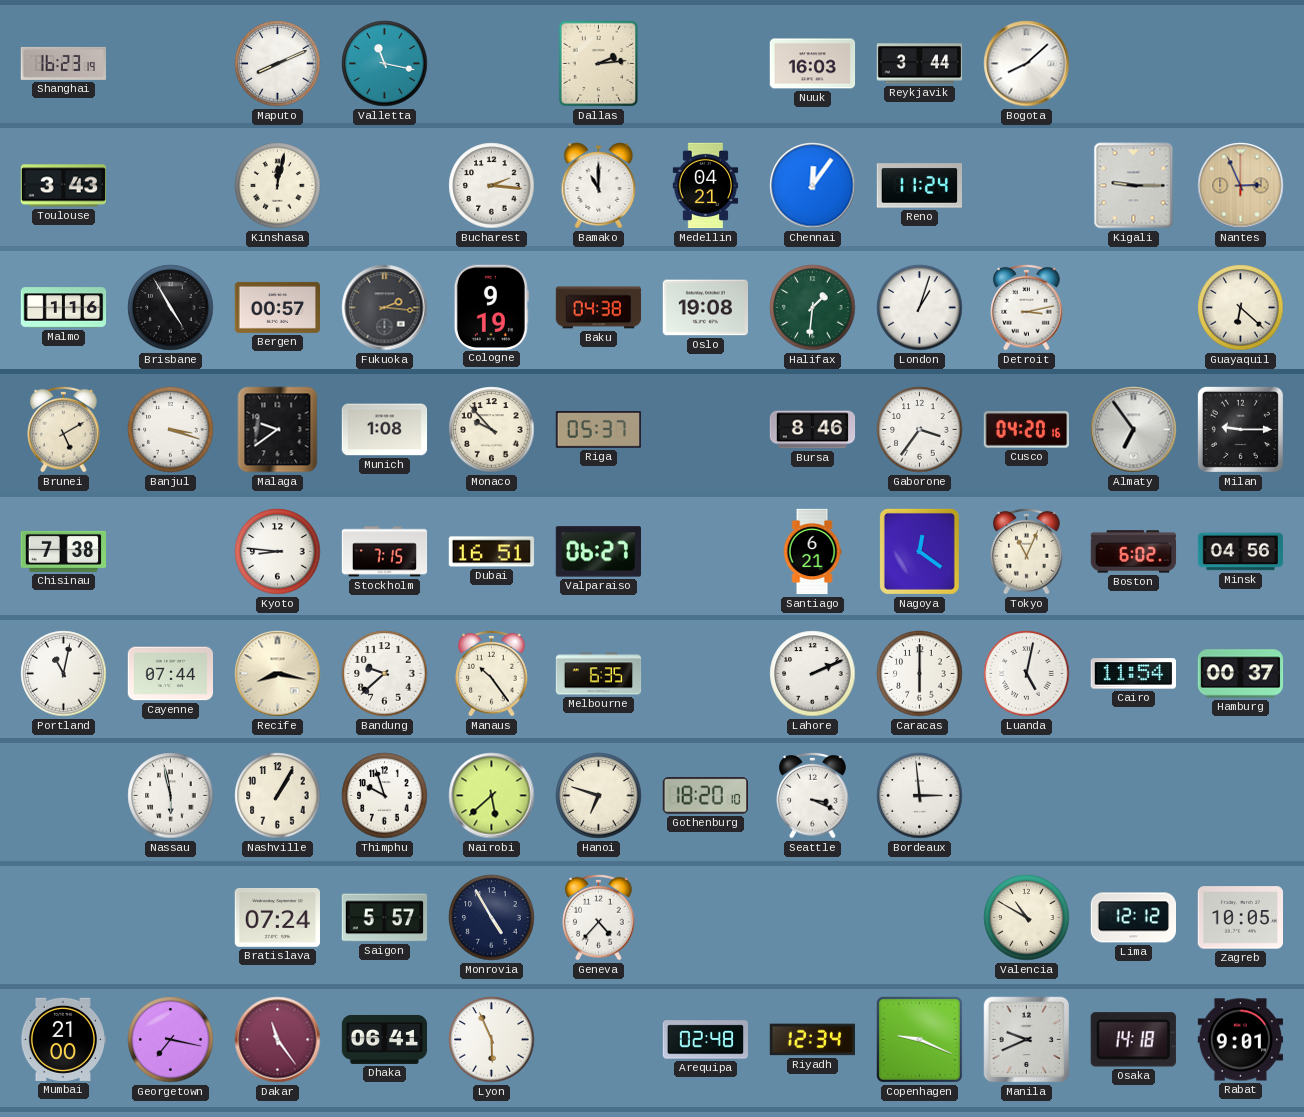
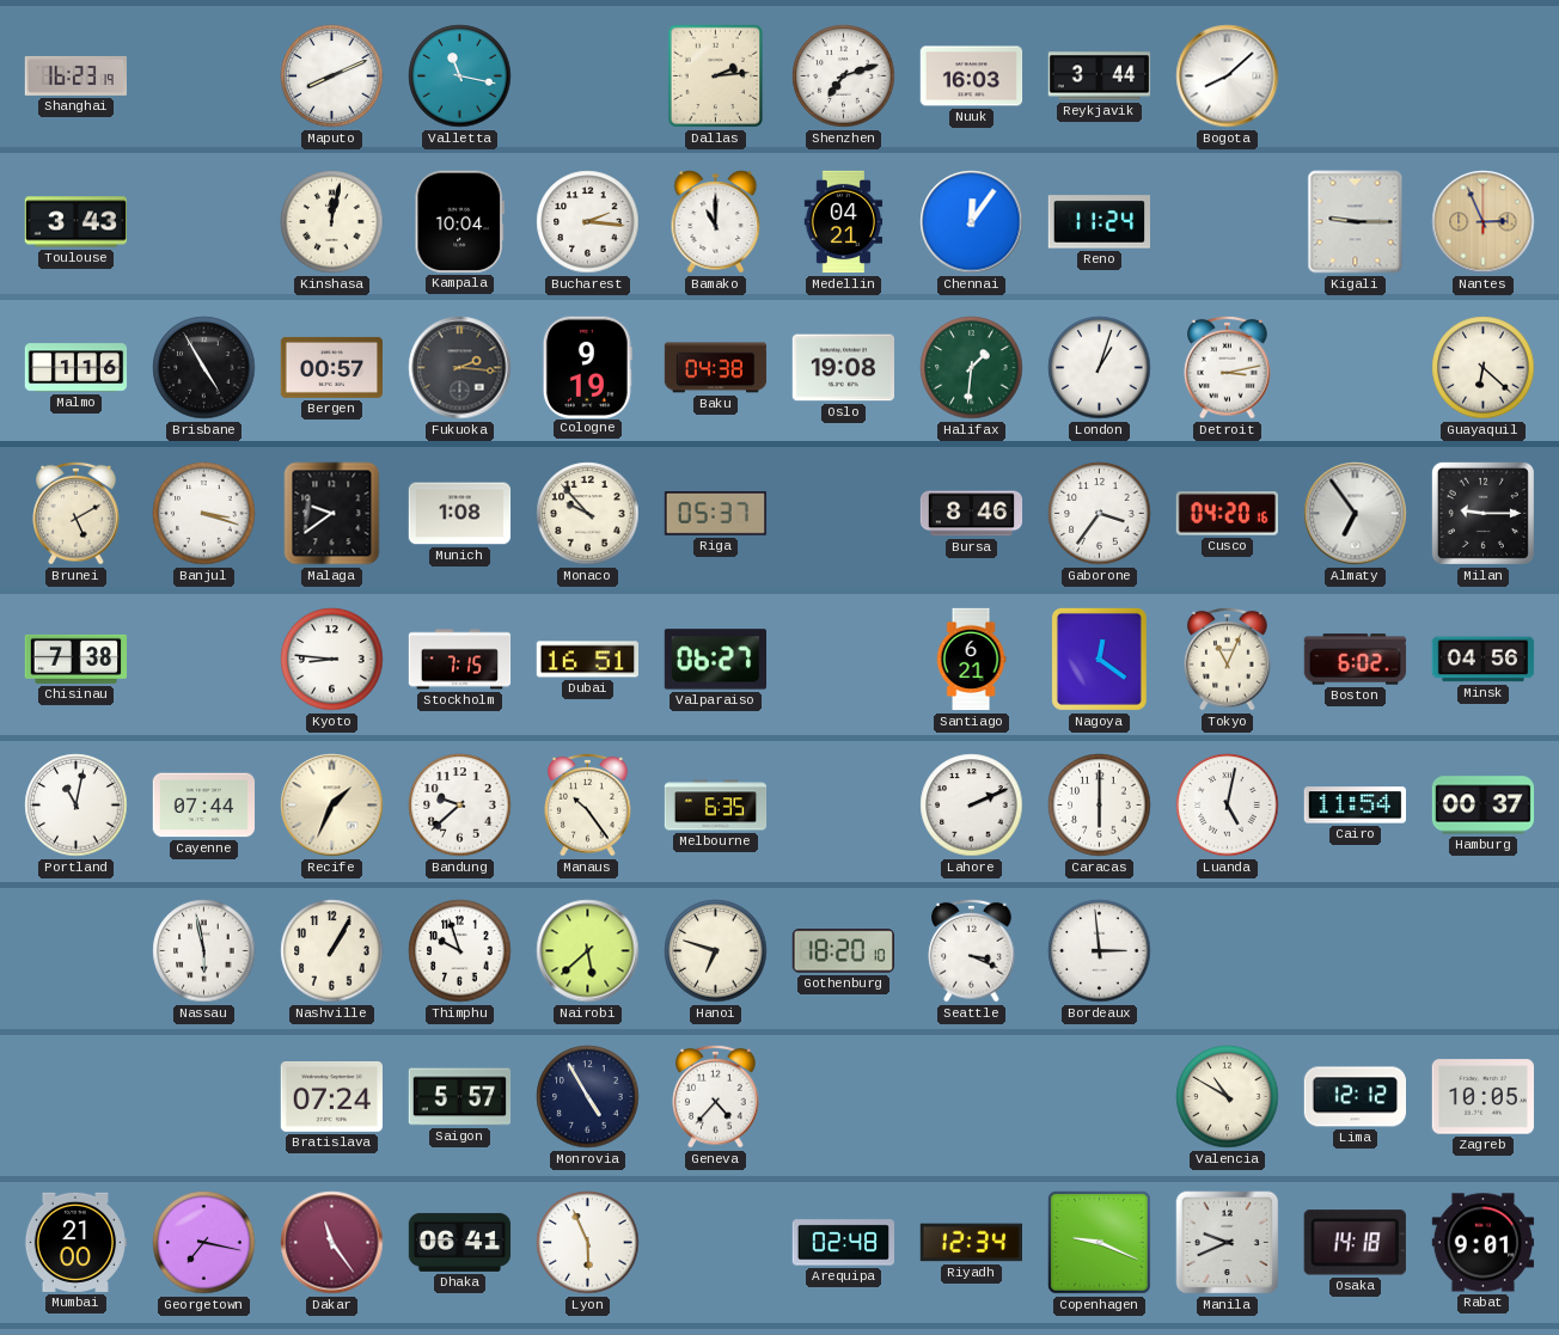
Shenzhen: none -> 7:12 (844, 76)
Kampala: none -> 10:04 (459, 221)
Recife: 8:17 -> 1:34 (332, 806)
